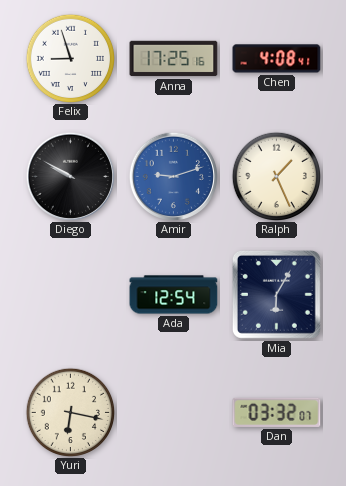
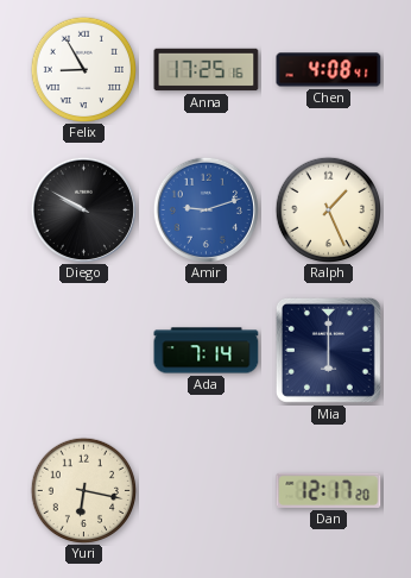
Felix: 8:57 -> 8:55 (83, 69)
Ada: 12:54 -> 7:14 (207, 351)
Mia: 6:05 -> 6:00 (328, 350)
Dan: 03:32 -> 12:17 (329, 490)
